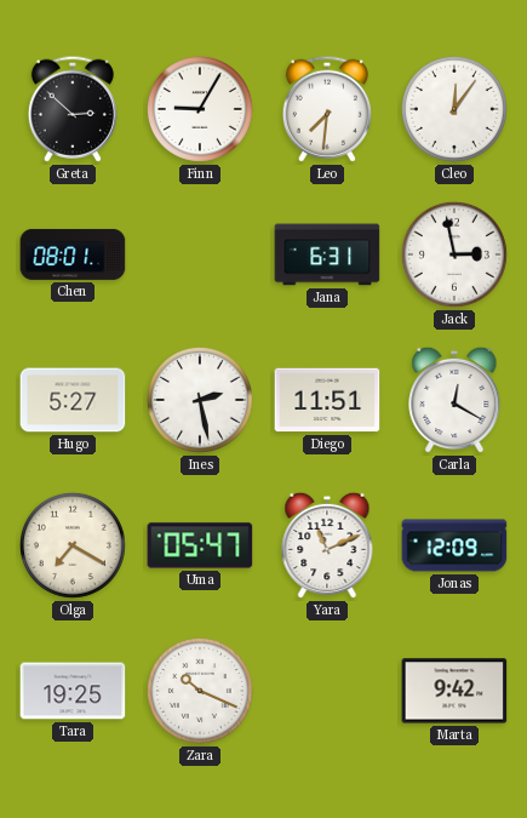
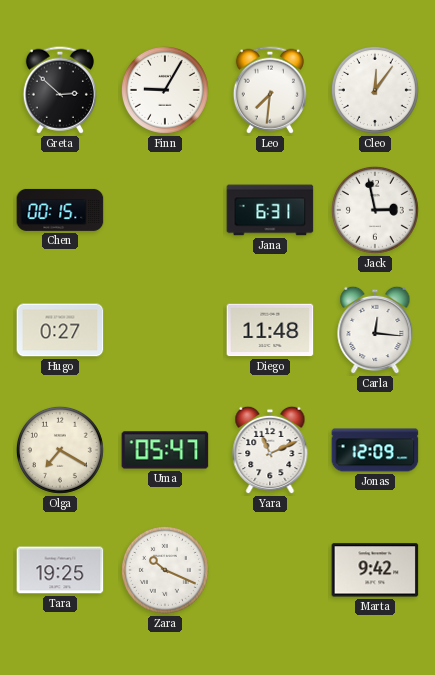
Chen: 08:01 -> 00:15 (60, 210)
Hugo: 5:27 -> 0:27 (60, 330)
Ines: 2:28 -> none (200, 400)
Diego: 11:51 -> 11:48 (270, 330)
Carla: 12:20 -> 12:16 (375, 330)
